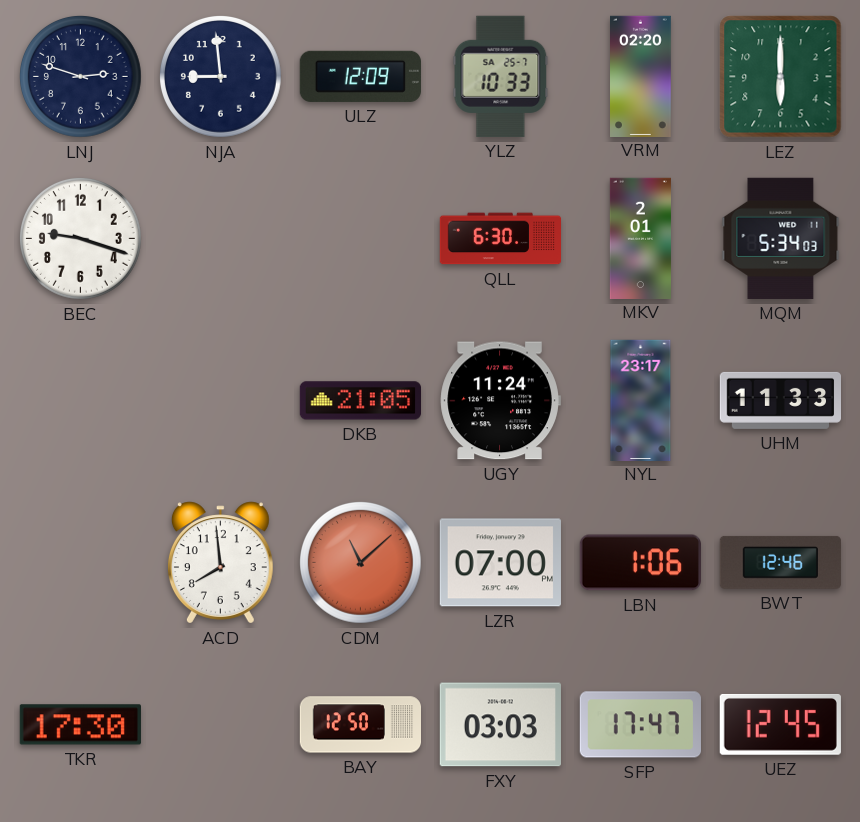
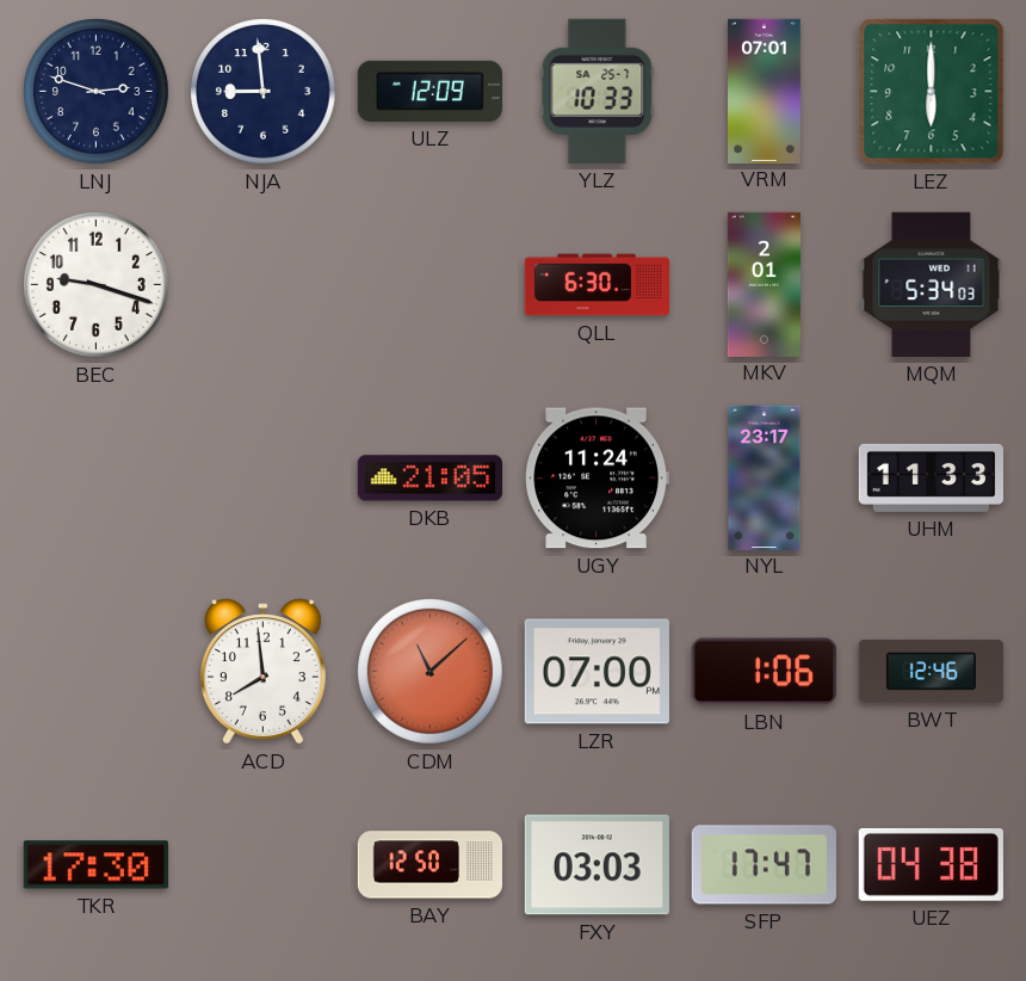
VRM: 02:20 -> 07:01 (765, 91)
UEZ: 12:45 -> 04:38 (931, 864)
